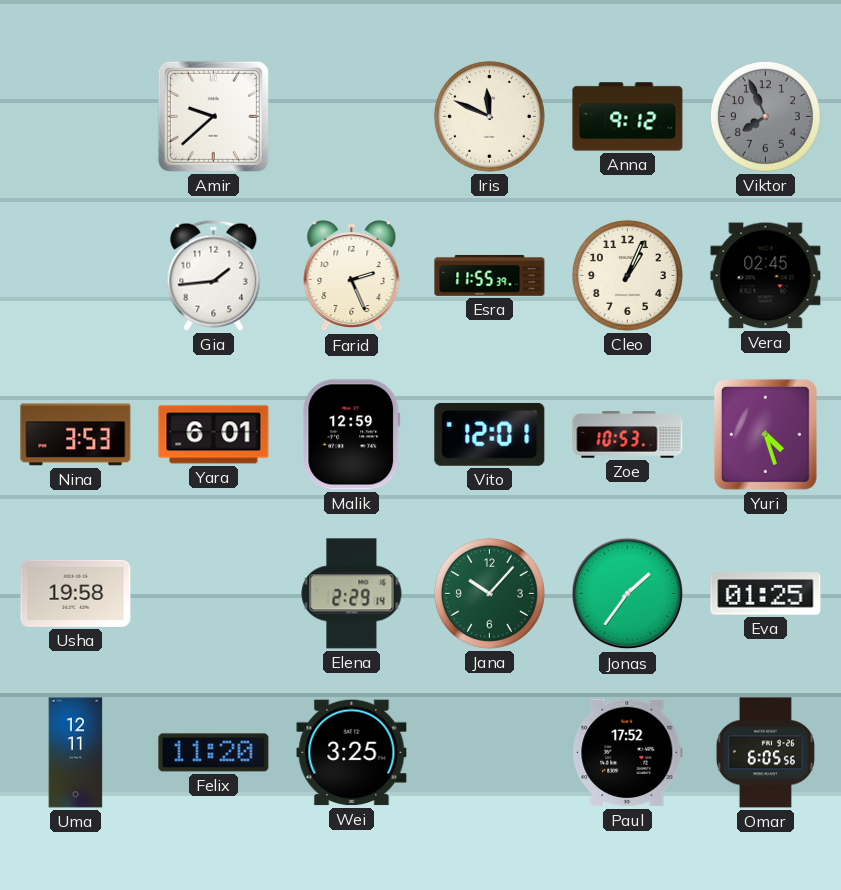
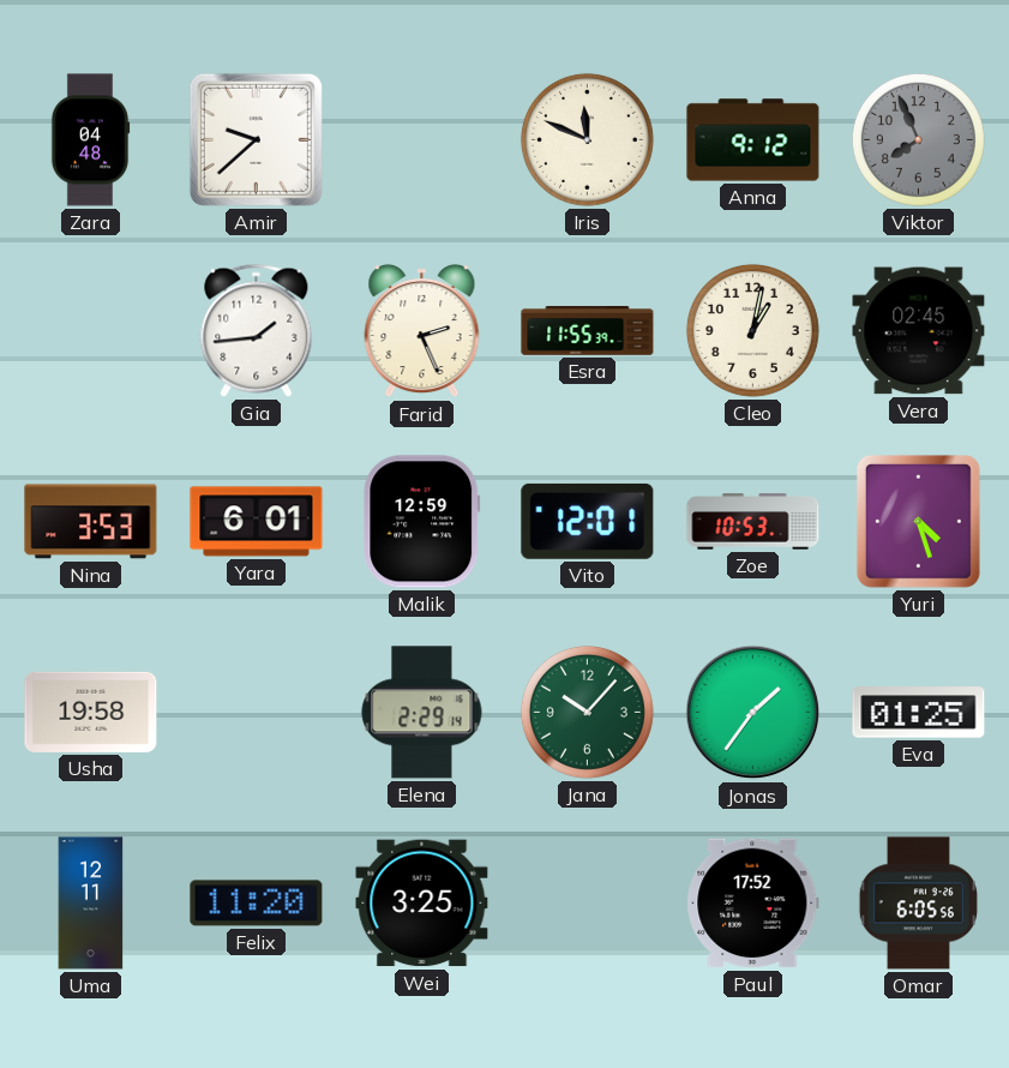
Zara: none -> 04:48 (90, 140)
Cleo: 1:04 -> 1:02 (752, 330)
